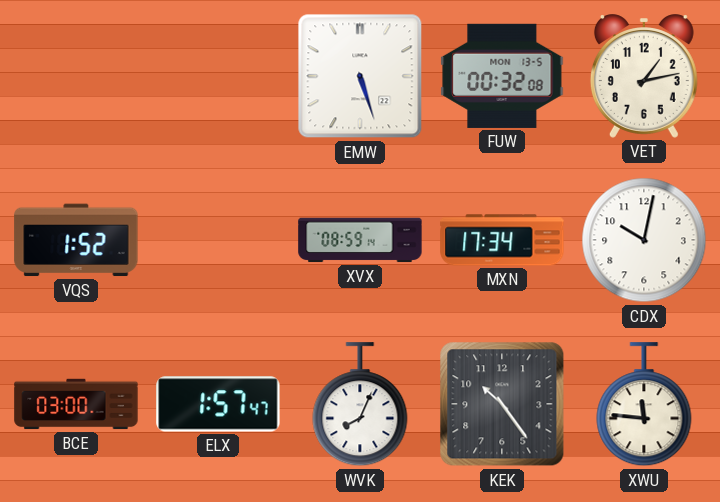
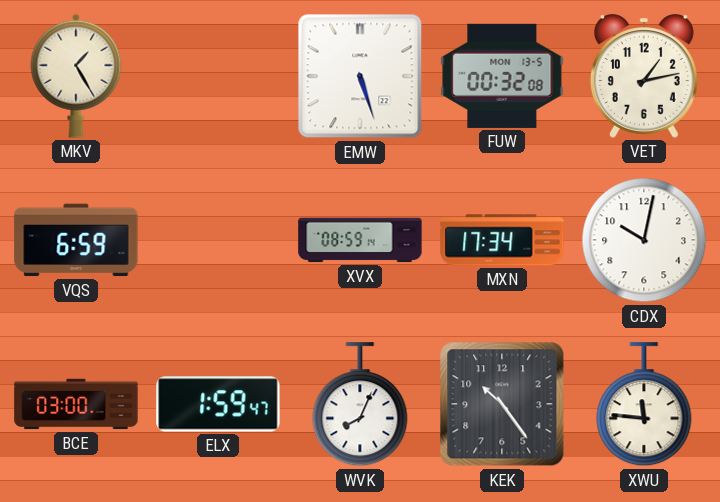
MKV: none -> 1:25 (76, 76)
VQS: 1:52 -> 6:59 (76, 240)
ELX: 1:57 -> 1:59 (218, 404)
